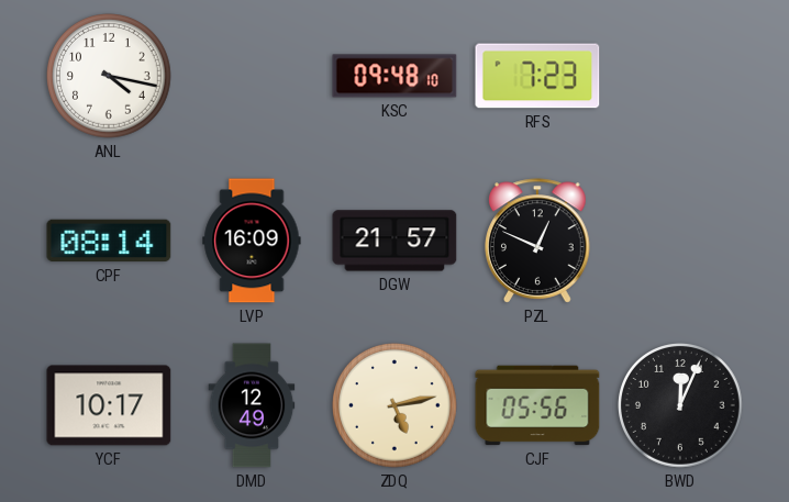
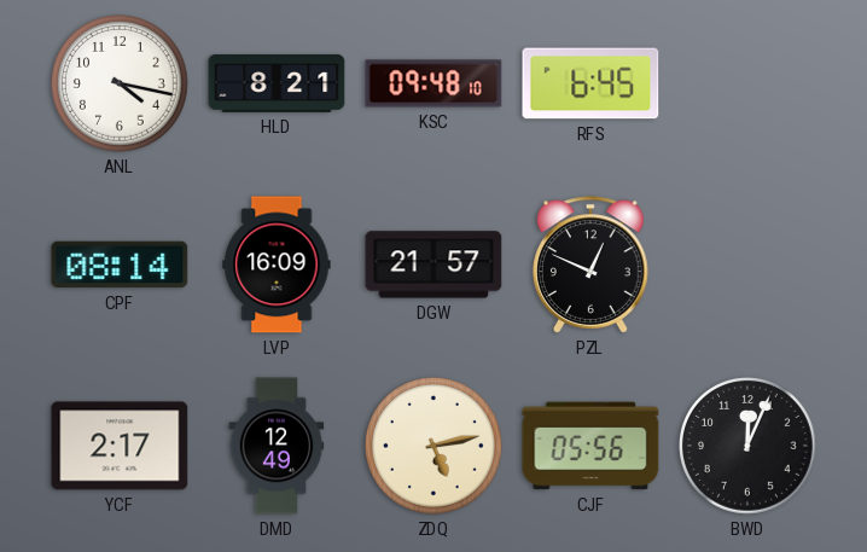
HLD: none -> 8:21 (277, 85)
RFS: 7:23 -> 6:45 (590, 83)
YCF: 10:17 -> 2:17 (120, 446)
